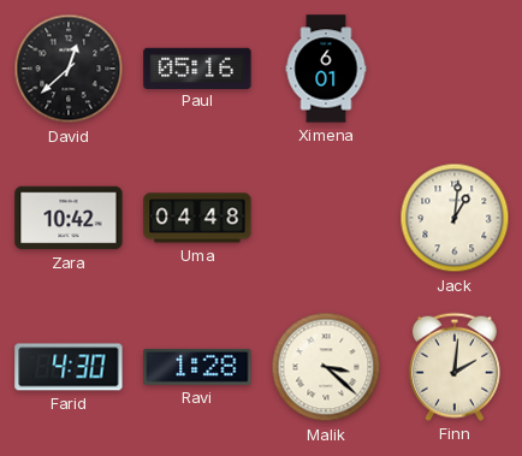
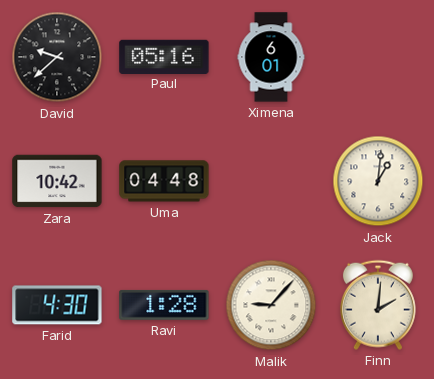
David: 12:38 -> 9:38 (57, 57)
Malik: 3:22 -> 9:07 (271, 305)
